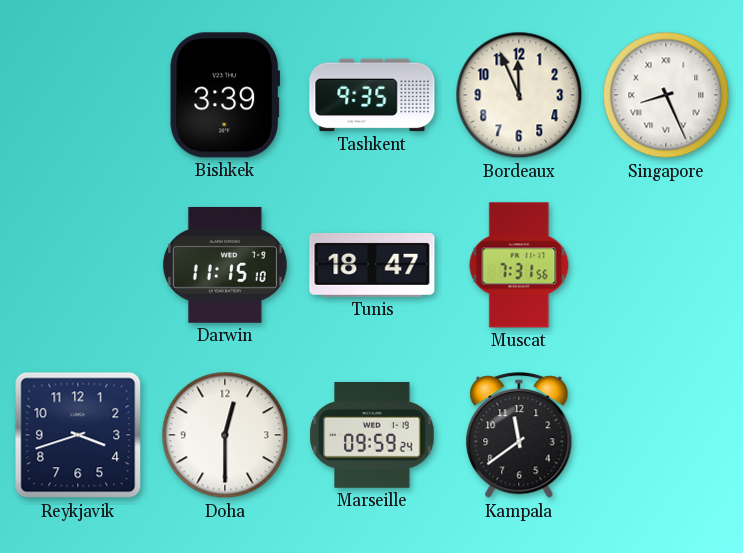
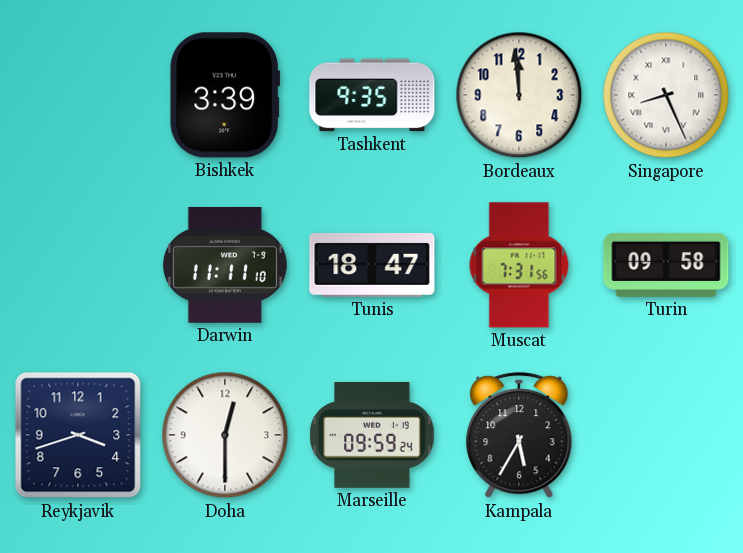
Bordeaux: 11:56 -> 11:59 (519, 95)
Darwin: 11:15 -> 11:11 (225, 265)
Turin: none -> 09:58 (666, 265)
Kampala: 11:39 -> 5:35 (519, 436)
